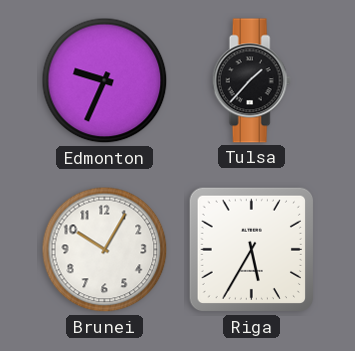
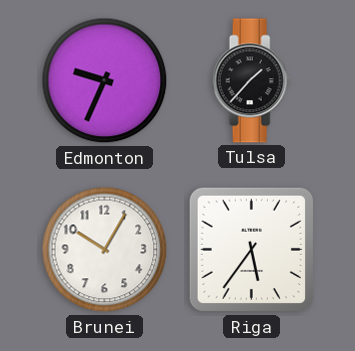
Riga: 5:35 -> 5:36 (252, 250)
